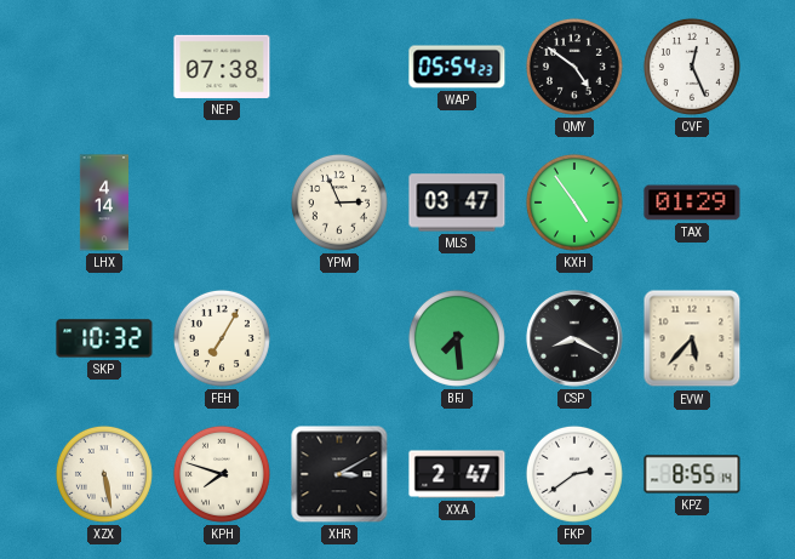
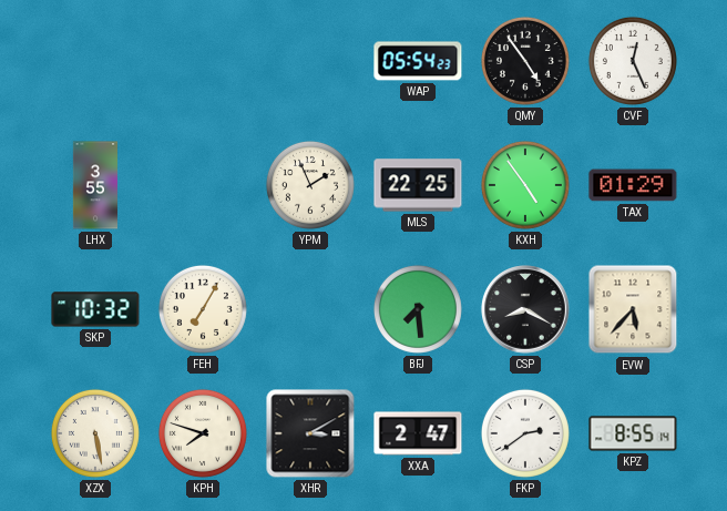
NEP: 07:38 -> none (222, 67)
QMY: 4:51 -> 4:54 (525, 61)
LHX: 4:14 -> 3:55 (94, 185)
YPM: 2:56 -> 1:56 (310, 185)
MLS: 03:47 -> 22:25 (418, 185)
